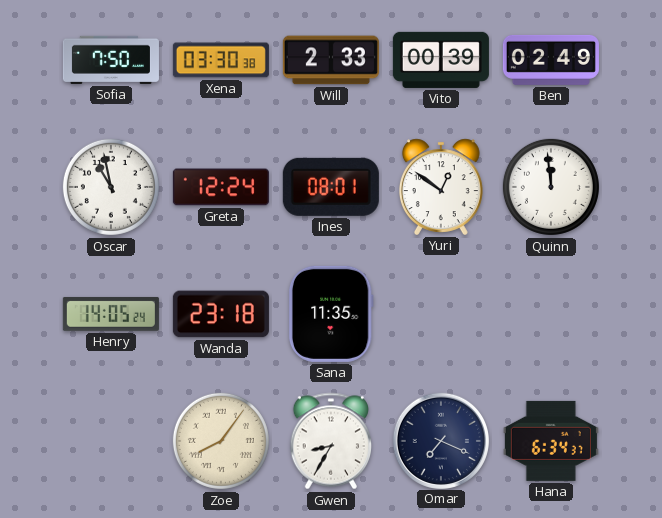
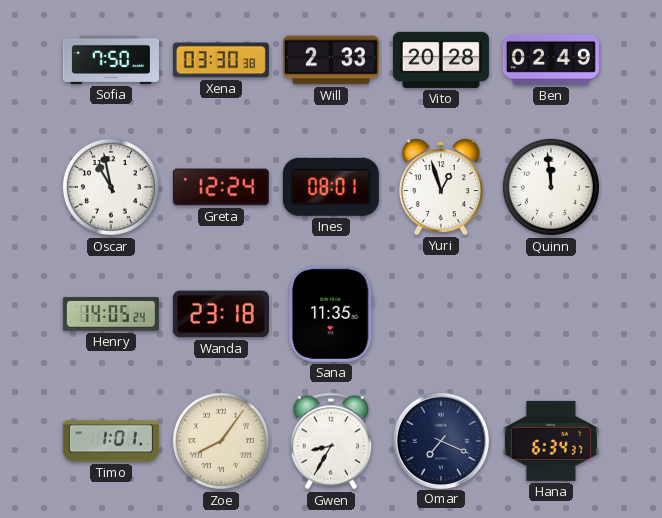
Vito: 00:39 -> 20:28 (441, 60)
Yuri: 12:51 -> 12:57 (441, 187)
Timo: none -> 1:01 (111, 441)
